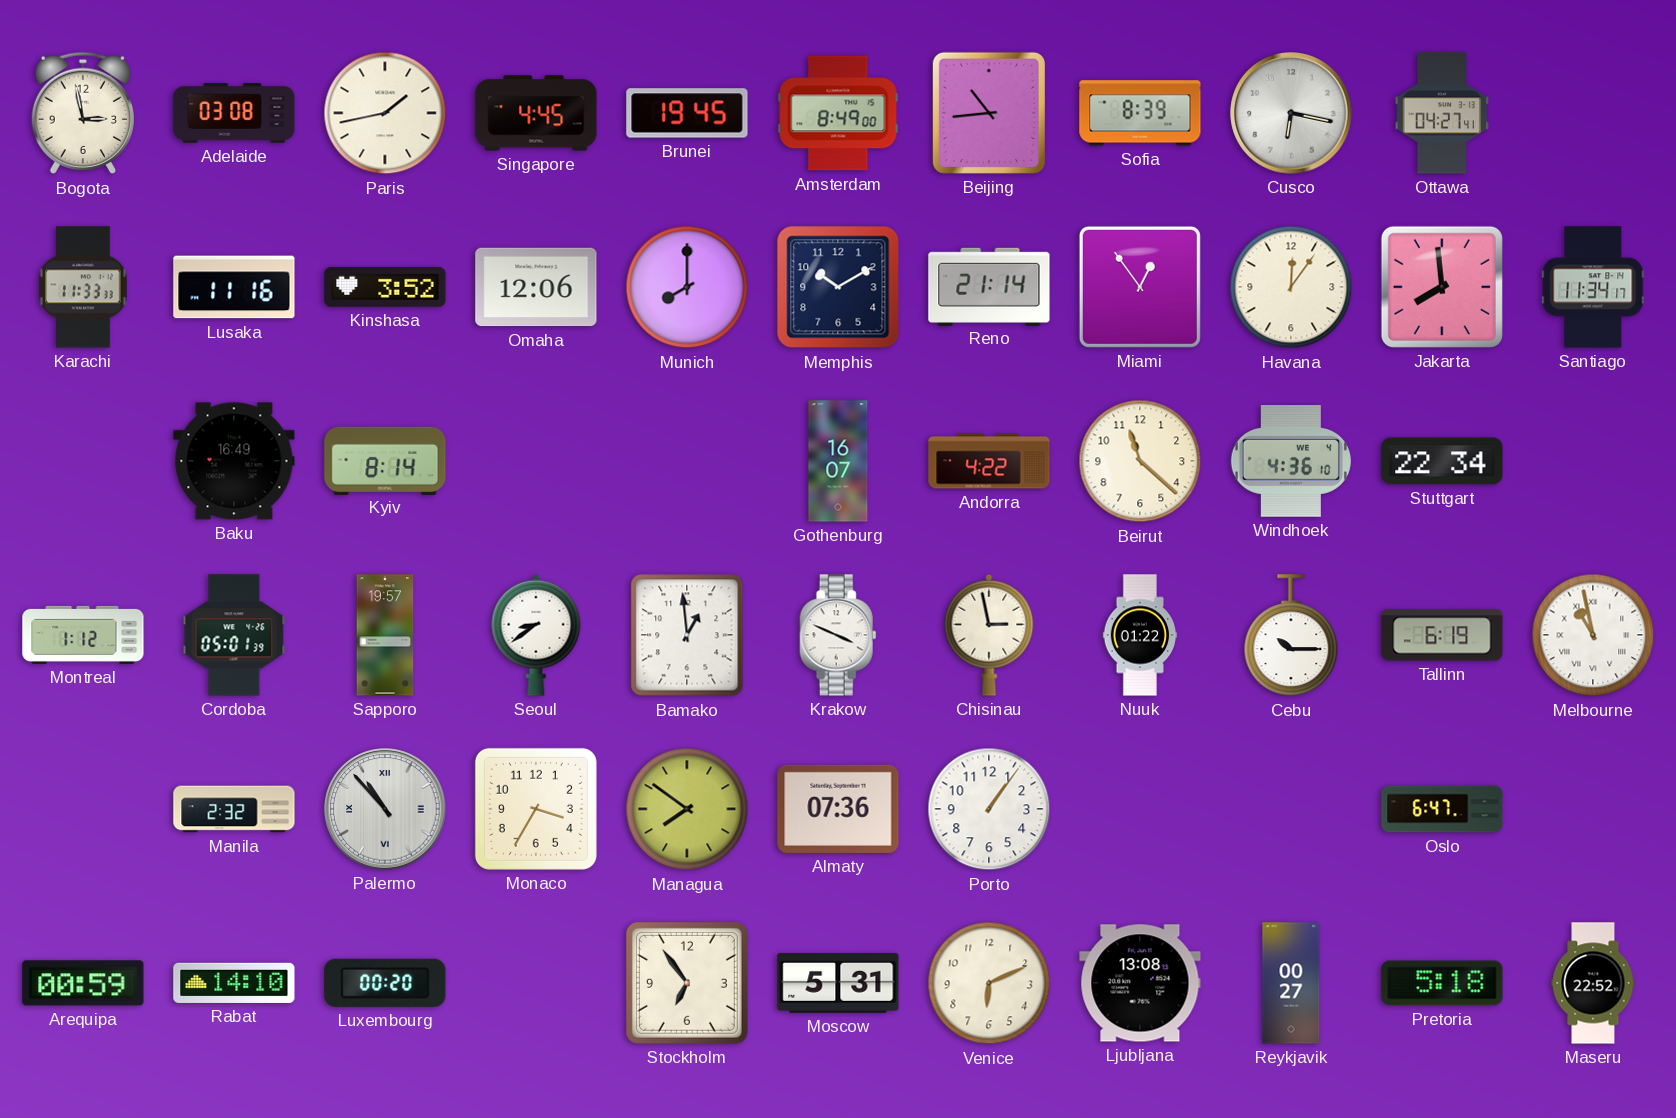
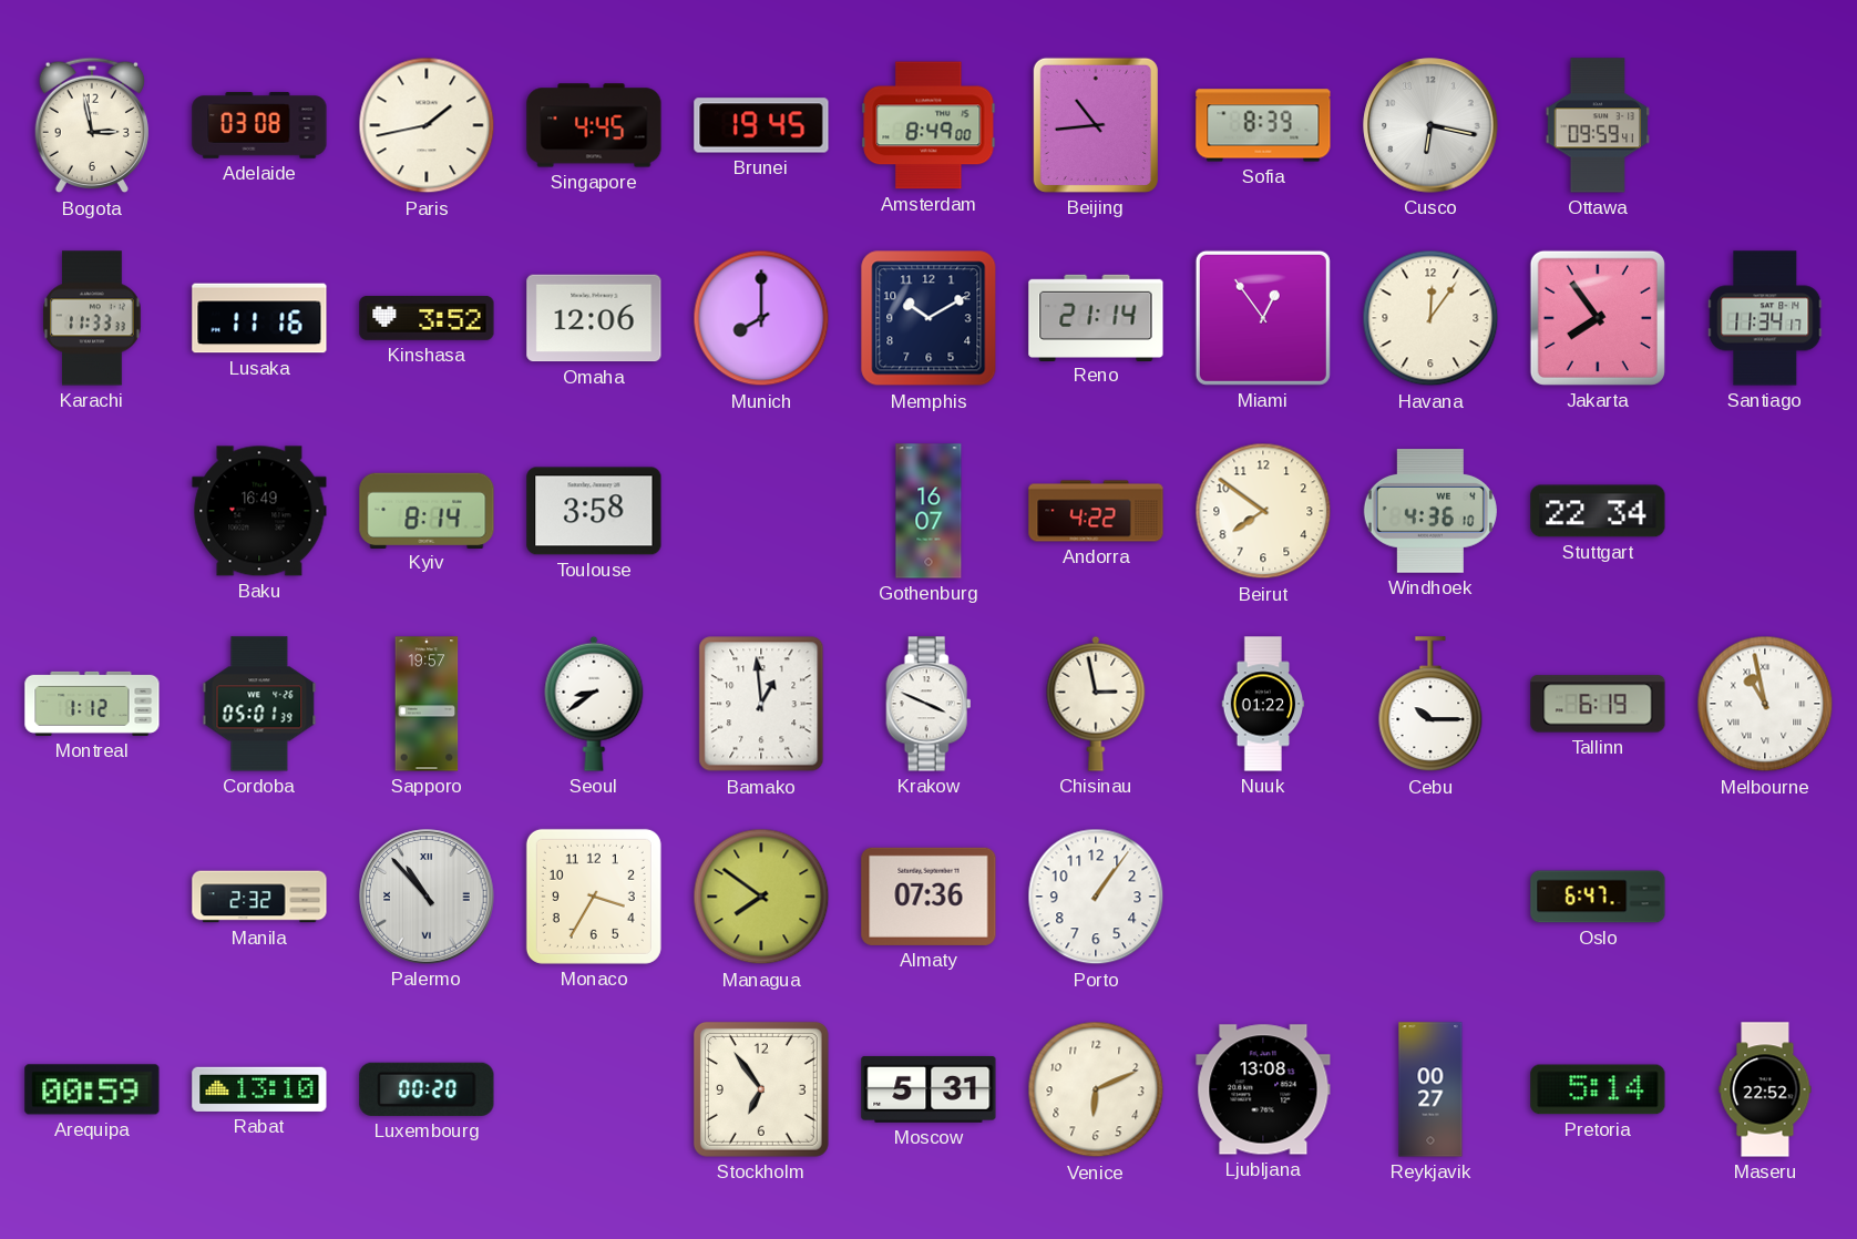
Ottawa: 04:27 -> 09:59 (1598, 125)
Jakarta: 7:59 -> 7:54 (1598, 318)
Toulouse: none -> 3:58 (594, 511)
Beirut: 11:22 -> 7:51 (1263, 511)
Rabat: 14:10 -> 13:10 (259, 1089)
Pretoria: 5:18 -> 5:14 (1598, 1089)
